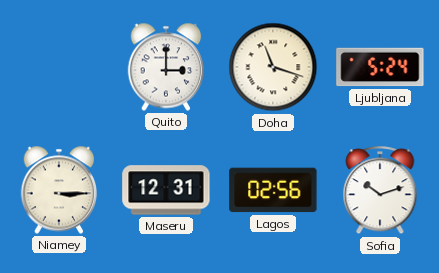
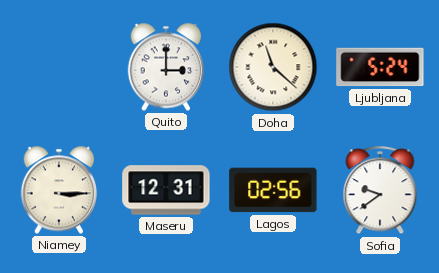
Doha: 11:18 -> 11:22 (273, 67)
Sofia: 10:12 -> 9:39 (380, 191)
